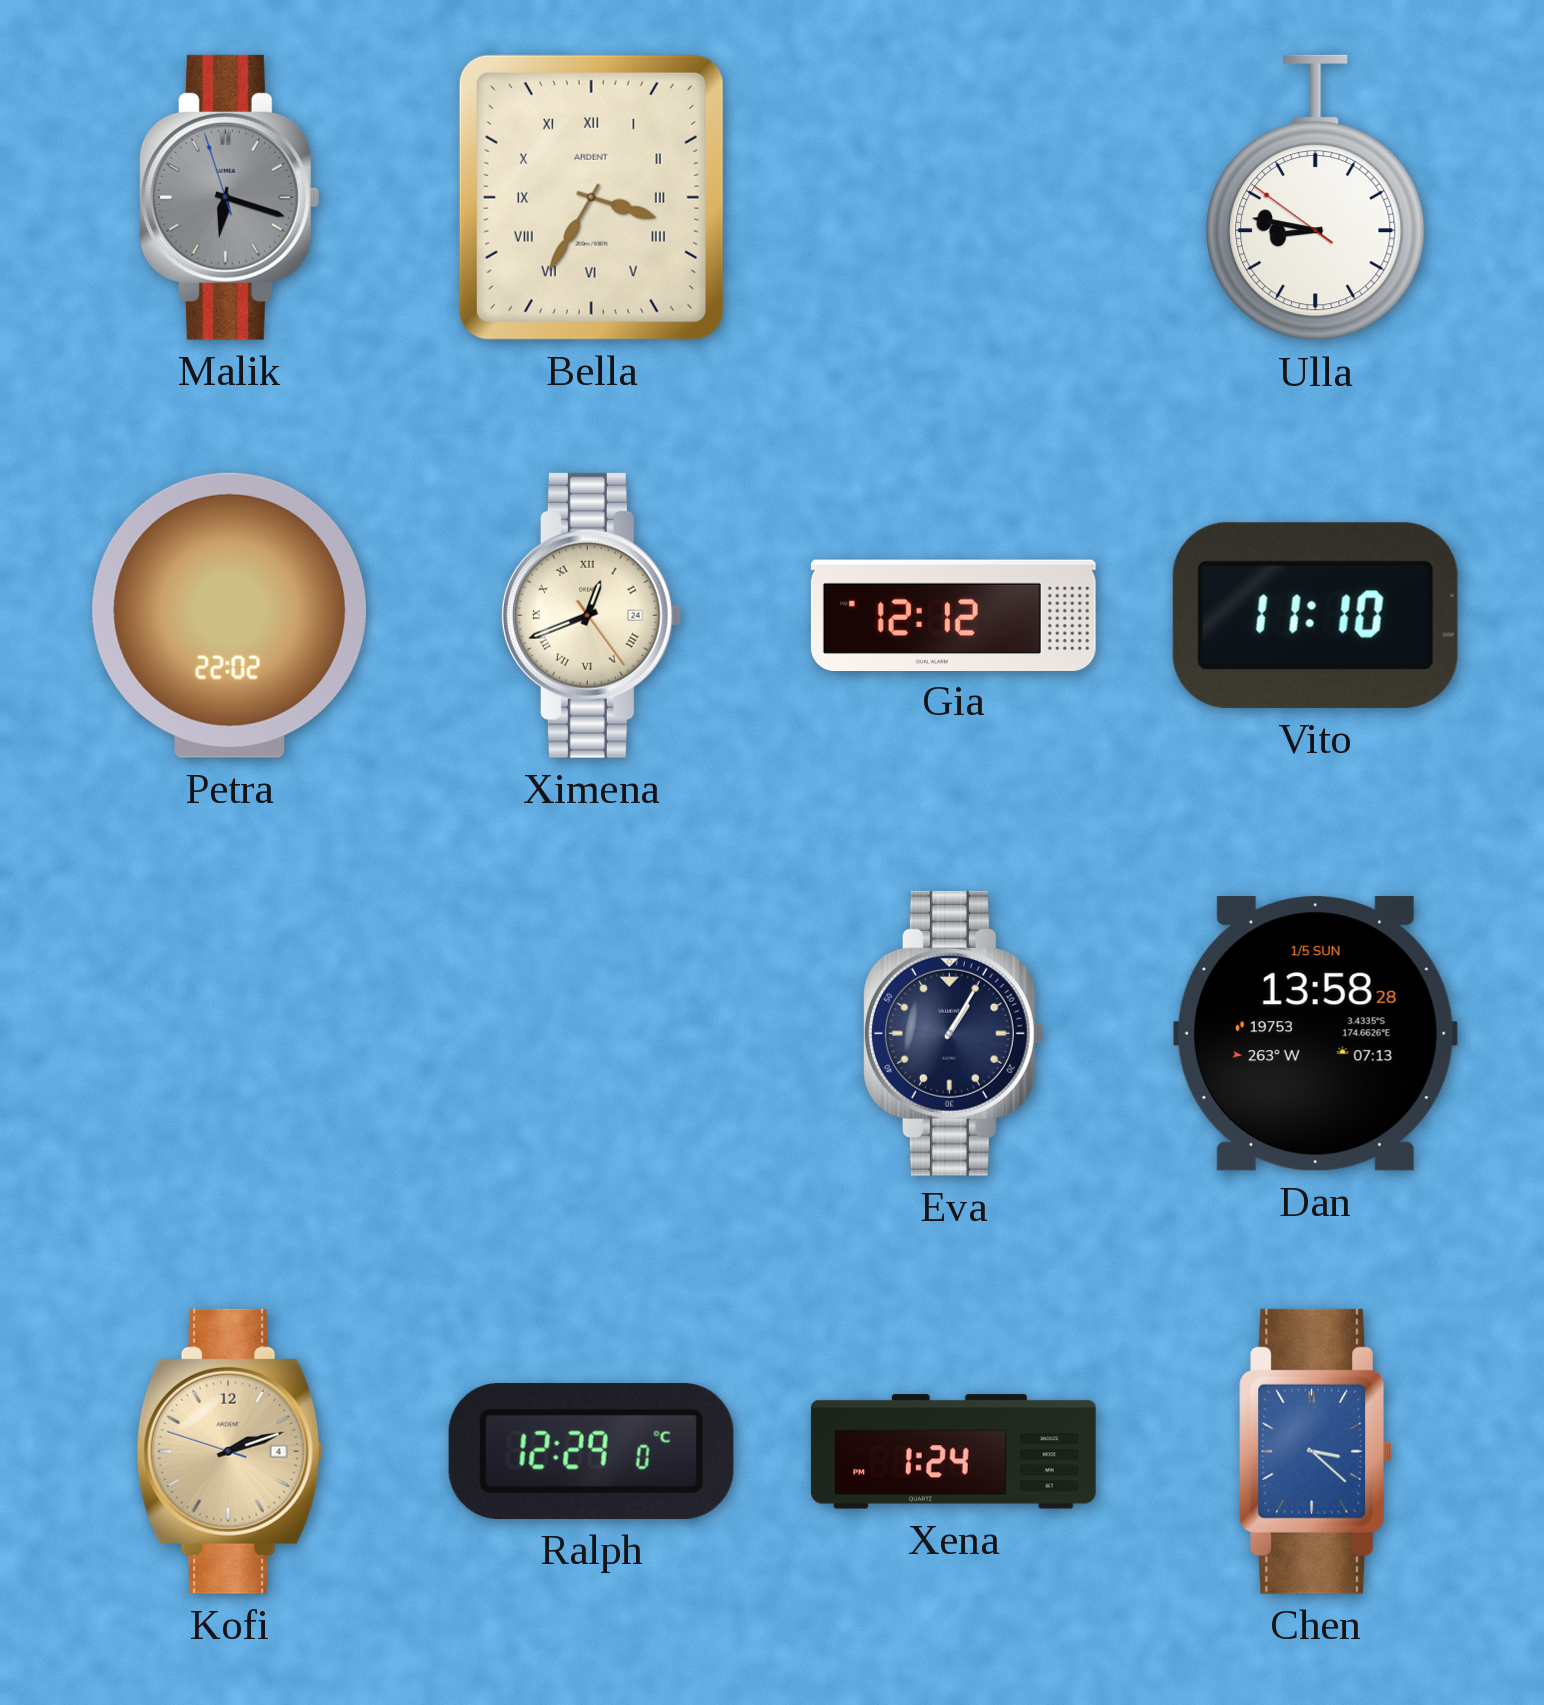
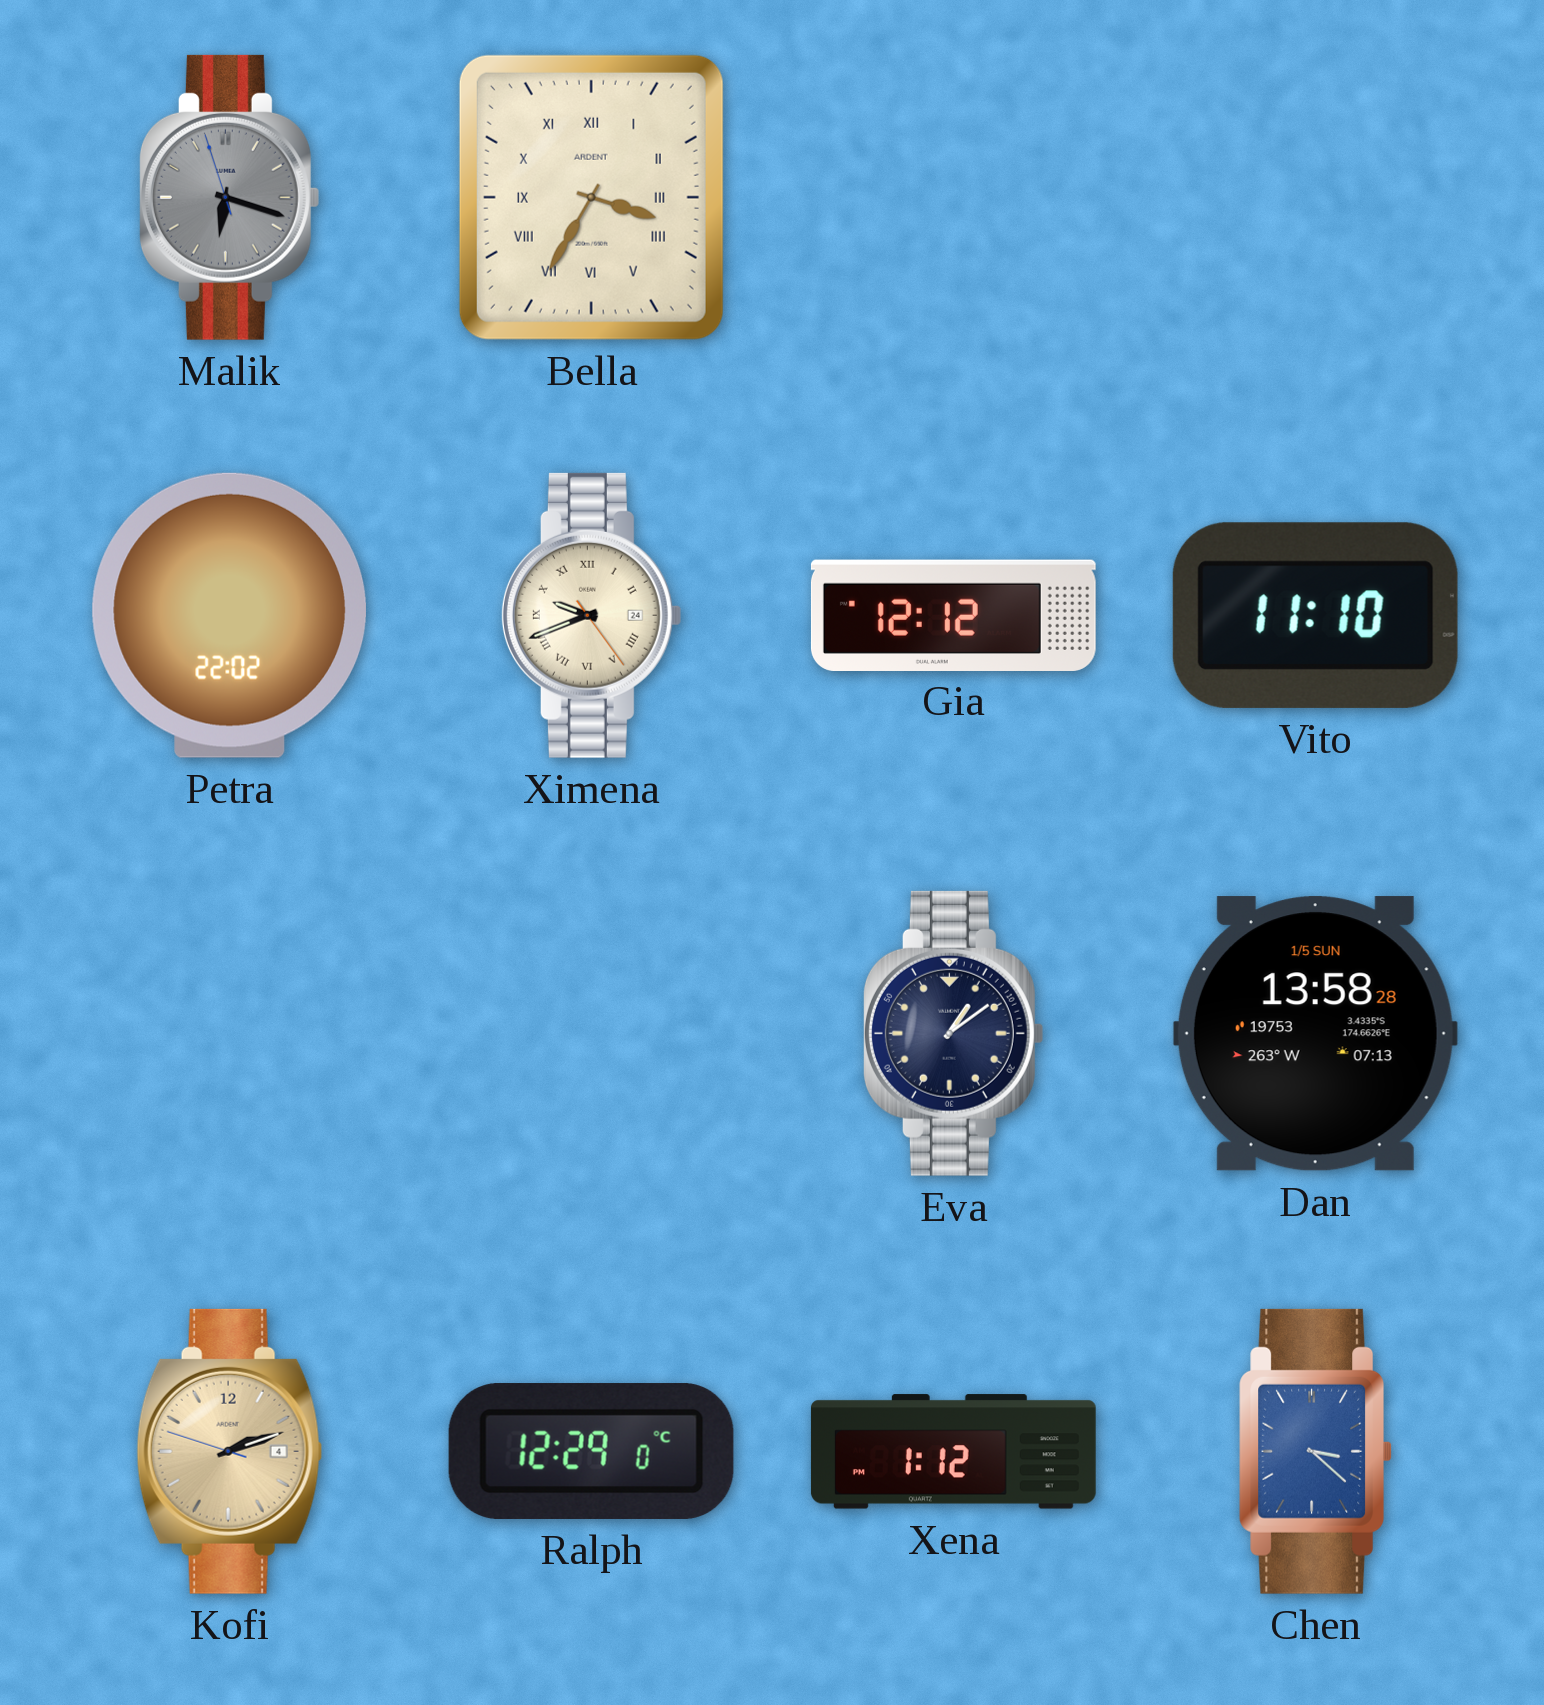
Ulla: 8:46 -> none (1316, 198)
Ximena: 12:41 -> 9:41 (591, 615)
Eva: 1:05 -> 1:09 (953, 1033)
Xena: 1:24 -> 1:12 (953, 1452)
